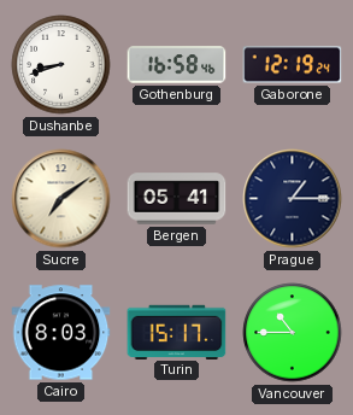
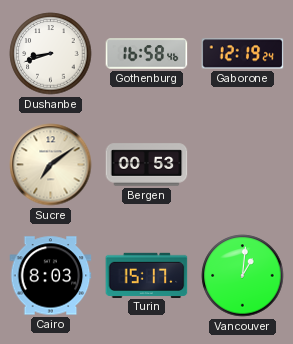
Bergen: 05:41 -> 00:53 (147, 165)
Prague: 1:15 -> none (293, 199)
Vancouver: 10:45 -> 1:01 (243, 276)
